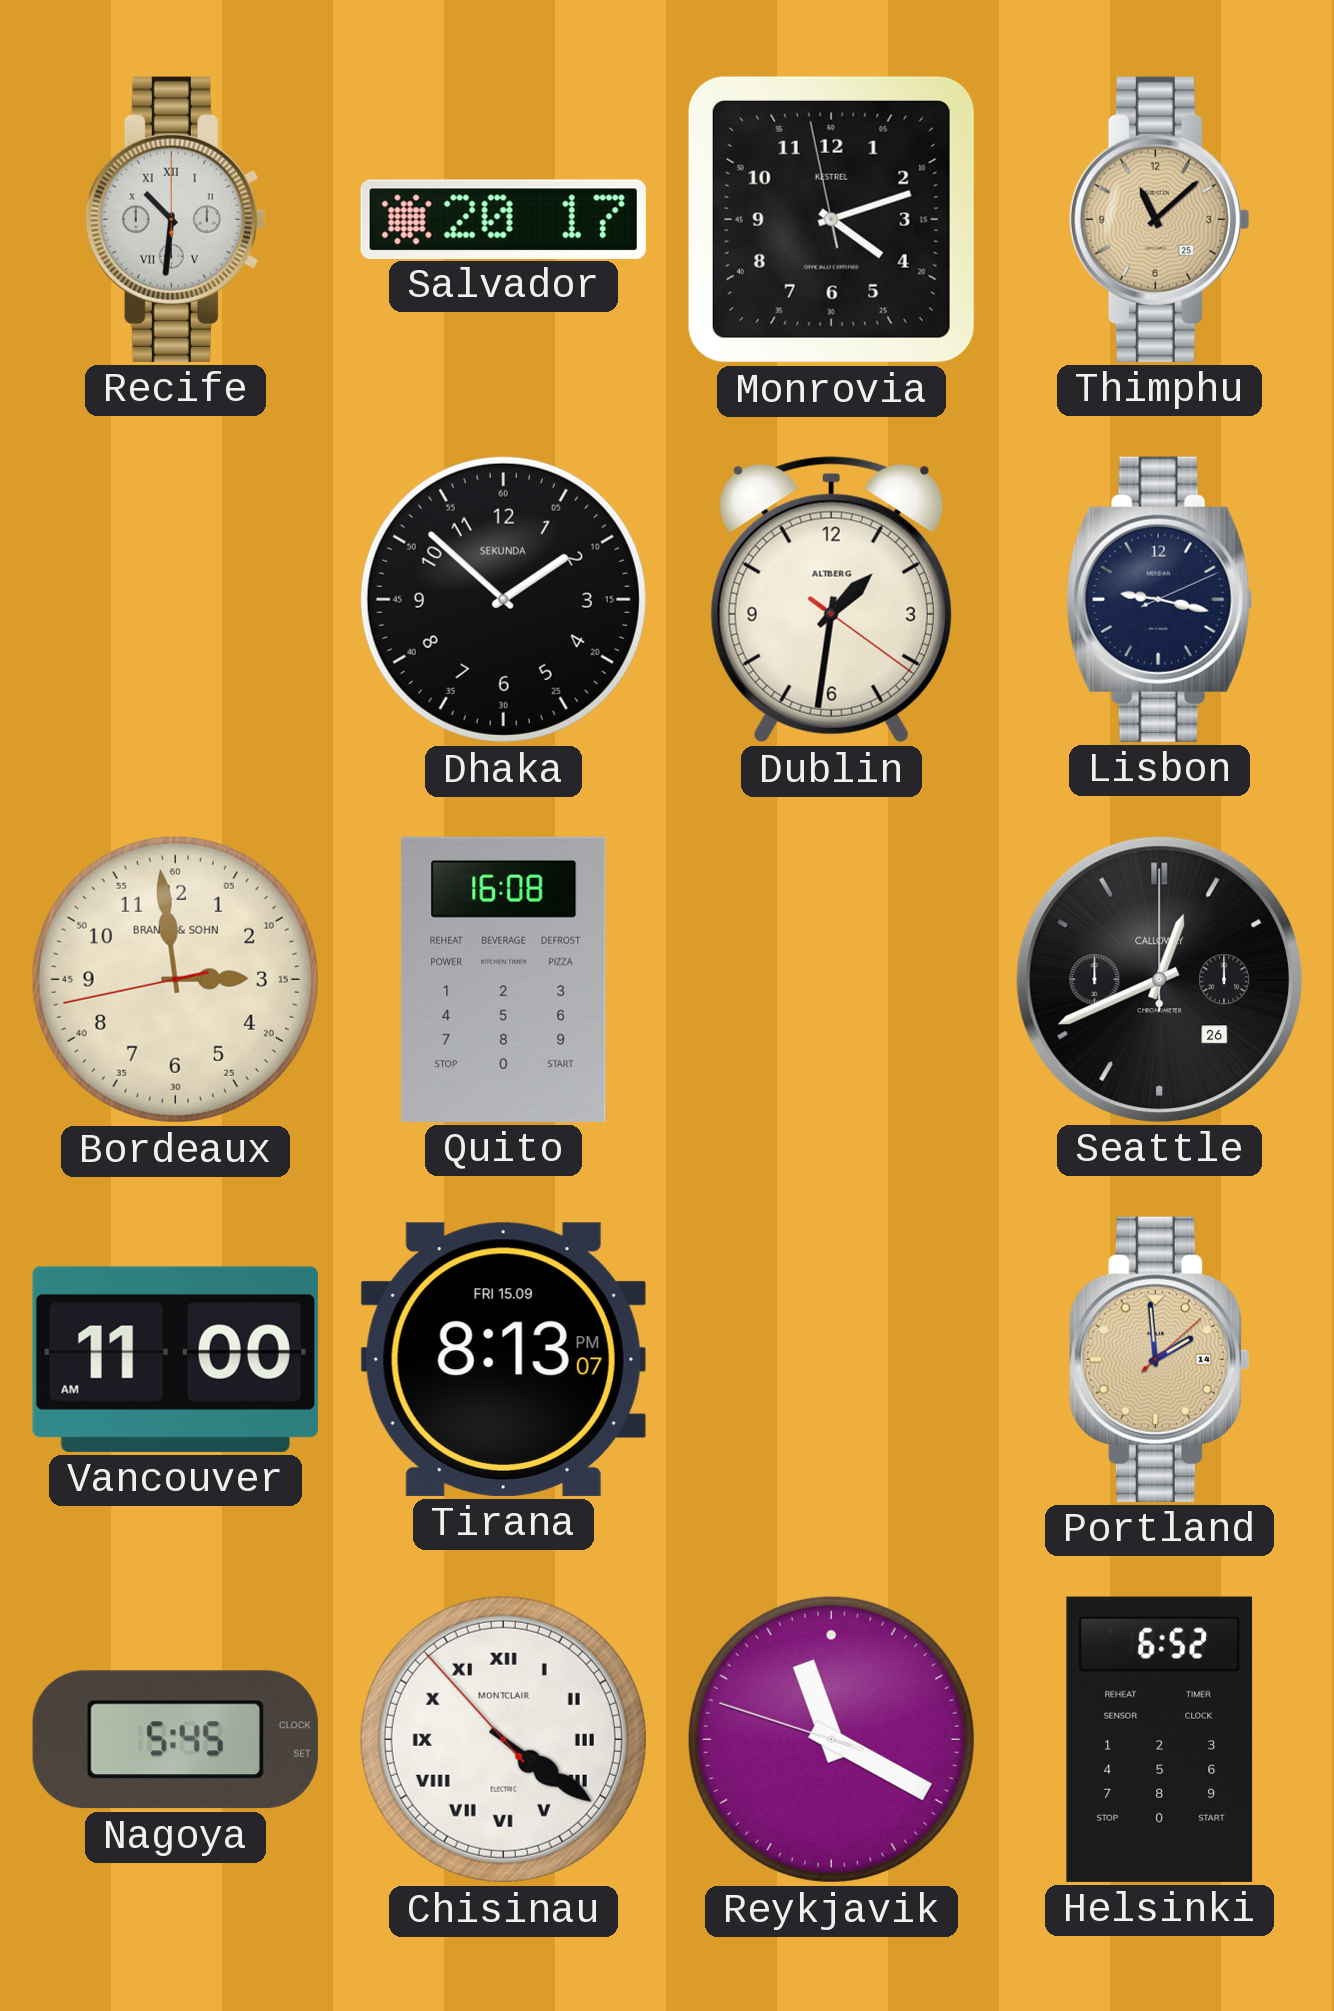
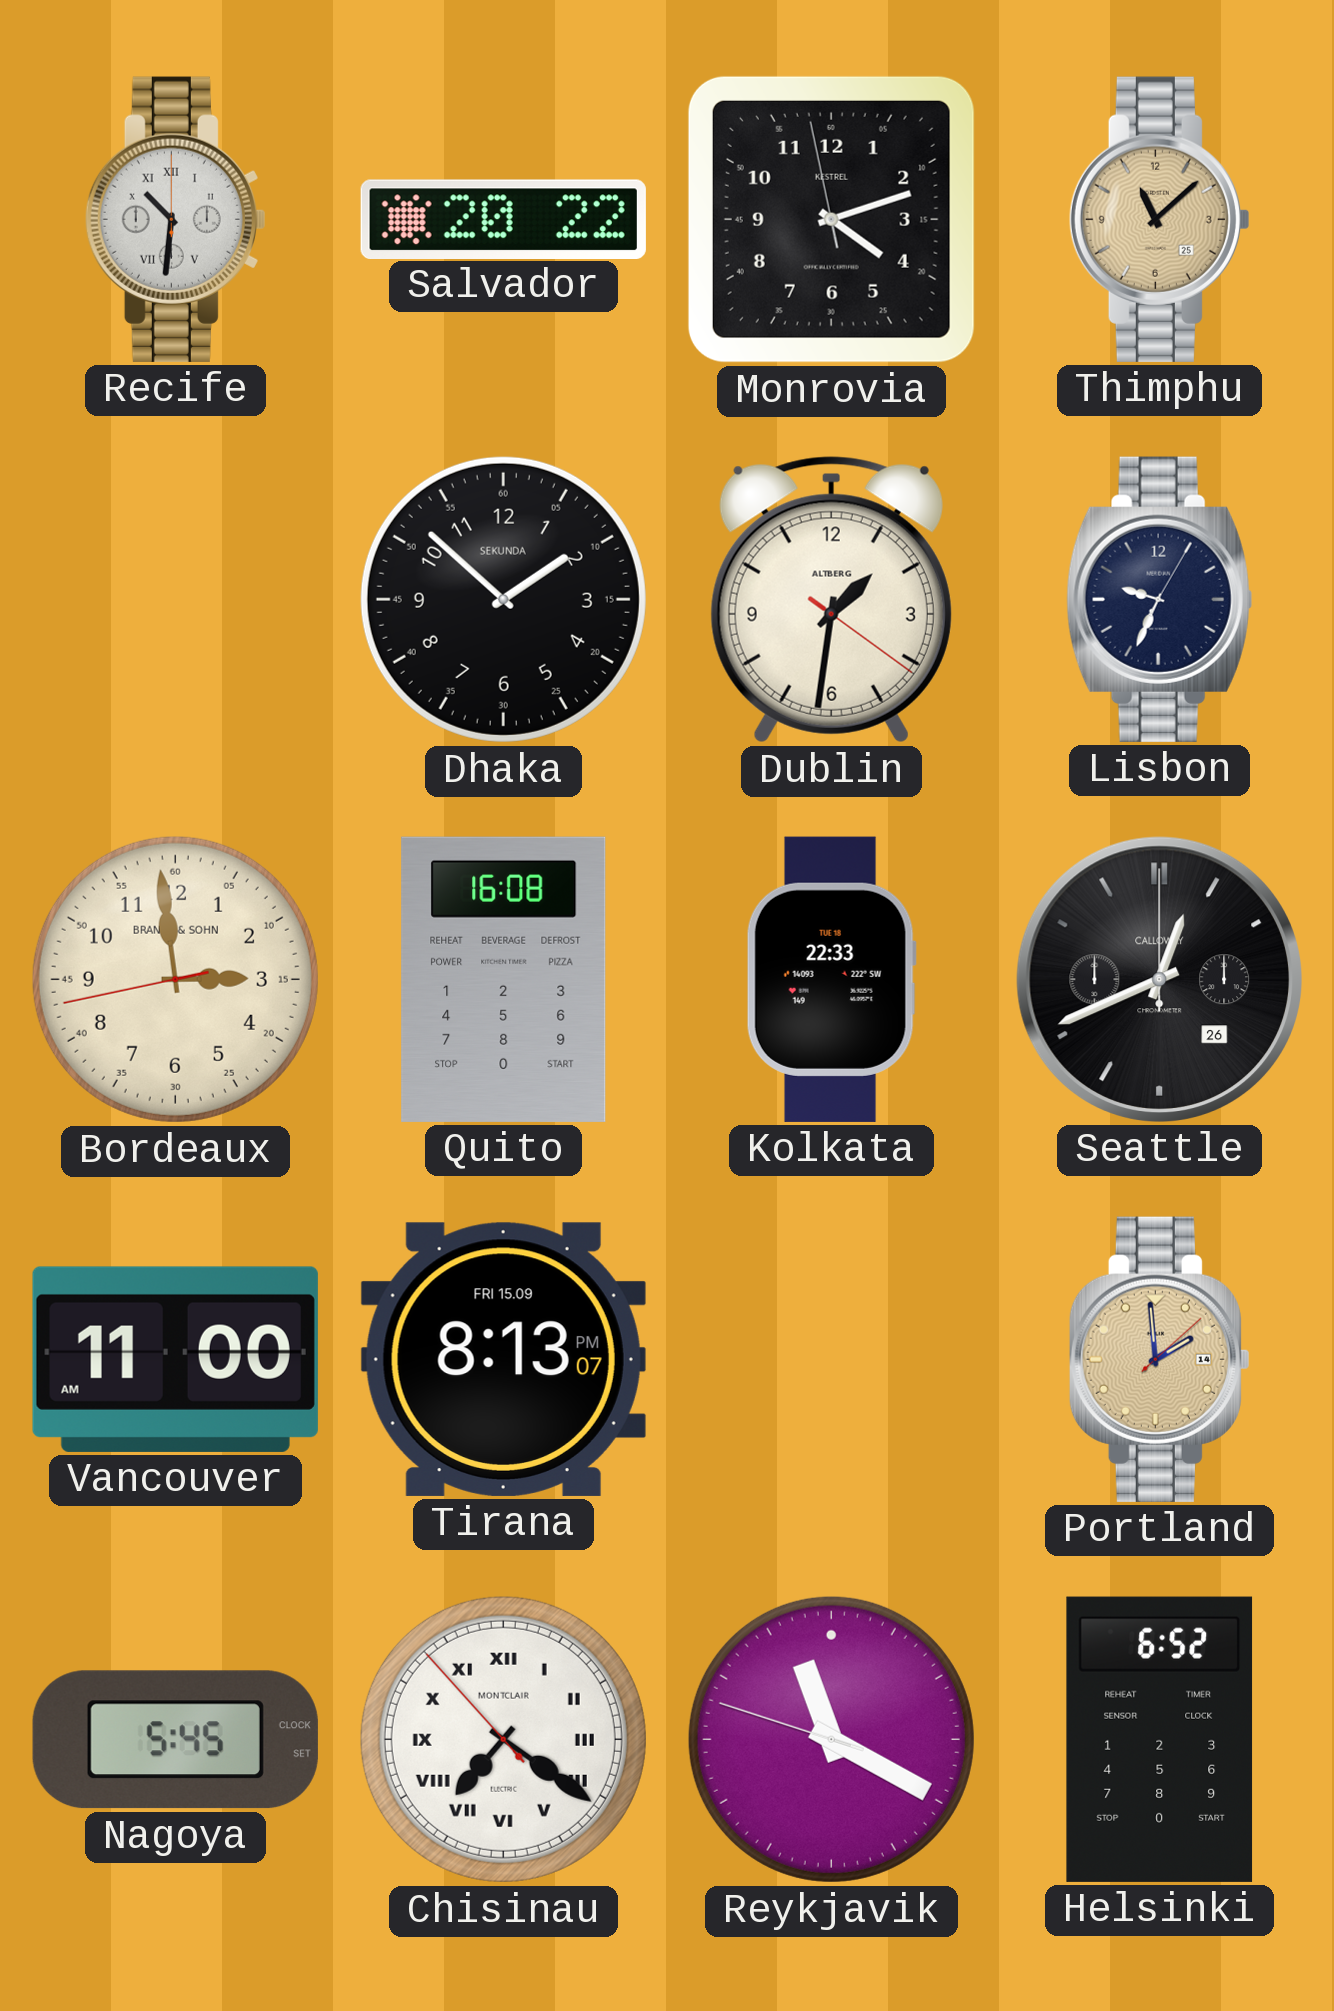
Salvador: 20:17 -> 20:22 (503, 219)
Lisbon: 9:17 -> 9:34 (1160, 599)
Kolkata: none -> 22:33 (831, 979)
Chisinau: 4:20 -> 7:20 (503, 1739)
